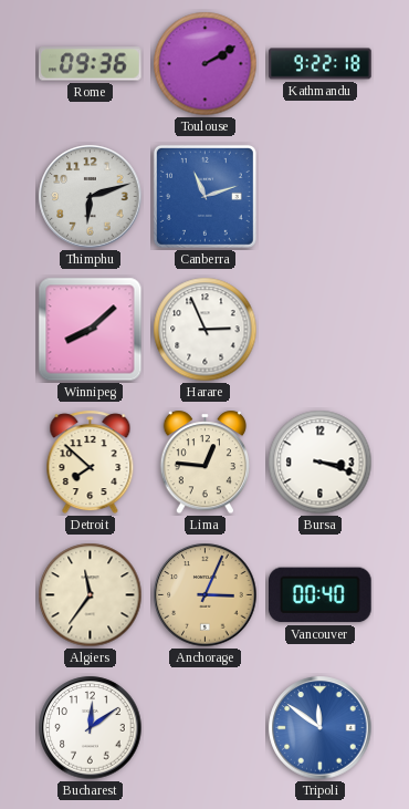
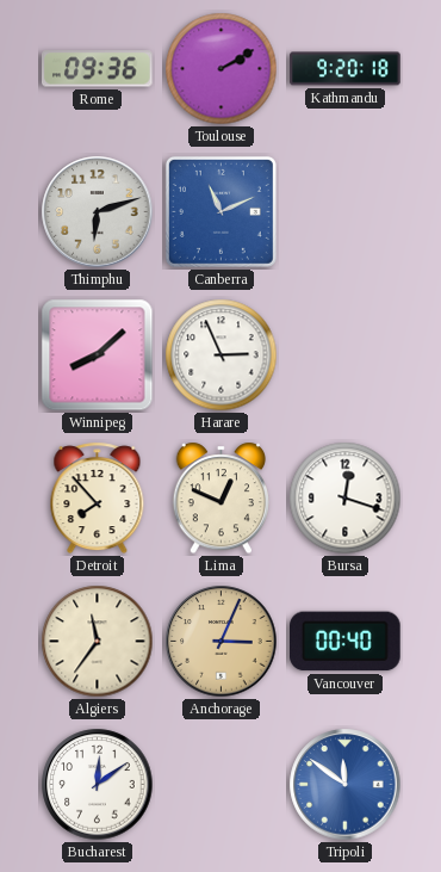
Kathmandu: 9:22 -> 9:20 (346, 69)
Canberra: 11:12 -> 11:11 (220, 211)
Detroit: 7:52 -> 7:53 (98, 499)
Lima: 12:46 -> 12:49 (220, 499)
Bursa: 3:18 -> 12:18 (346, 499)
